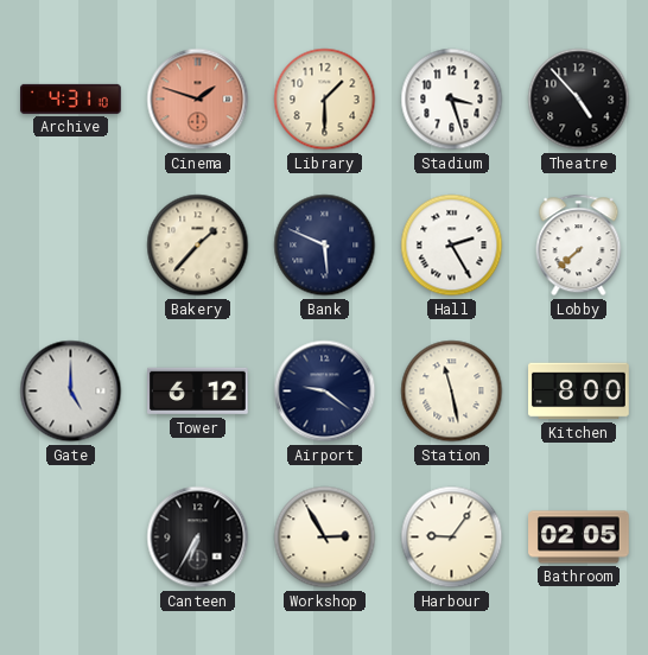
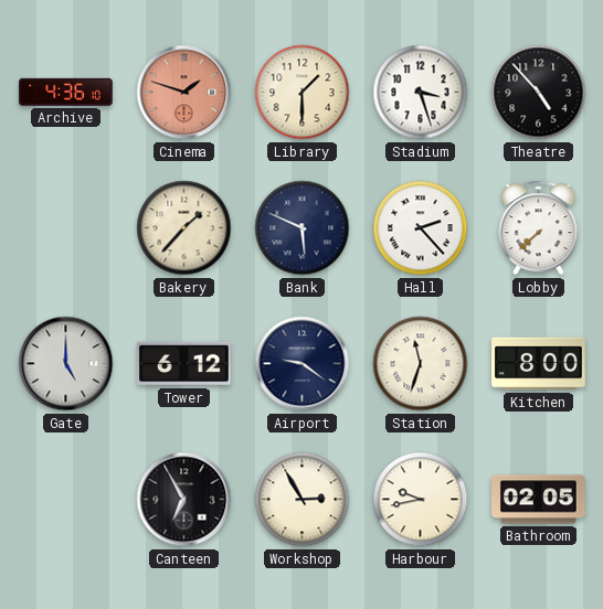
Archive: 4:31 -> 4:36 (66, 92)
Hall: 2:25 -> 2:23 (421, 228)
Station: 11:28 -> 11:33 (421, 364)
Canteen: 6:35 -> 6:55 (184, 500)
Harbour: 9:06 -> 9:43 (421, 500)
